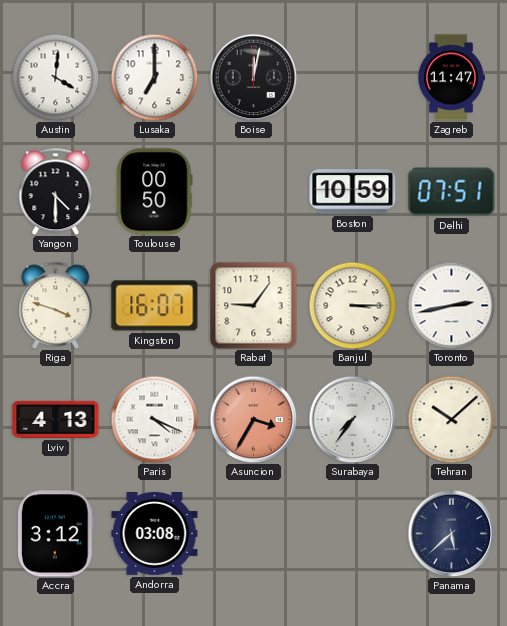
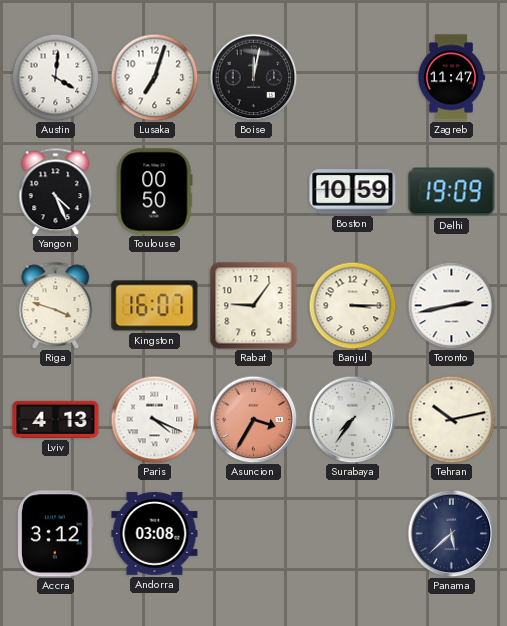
Lusaka: 7:00 -> 7:03 (154, 77)
Yangon: 4:30 -> 4:26 (56, 191)
Delhi: 07:51 -> 19:09 (452, 192)
Tehran: 10:08 -> 10:13 (451, 419)
